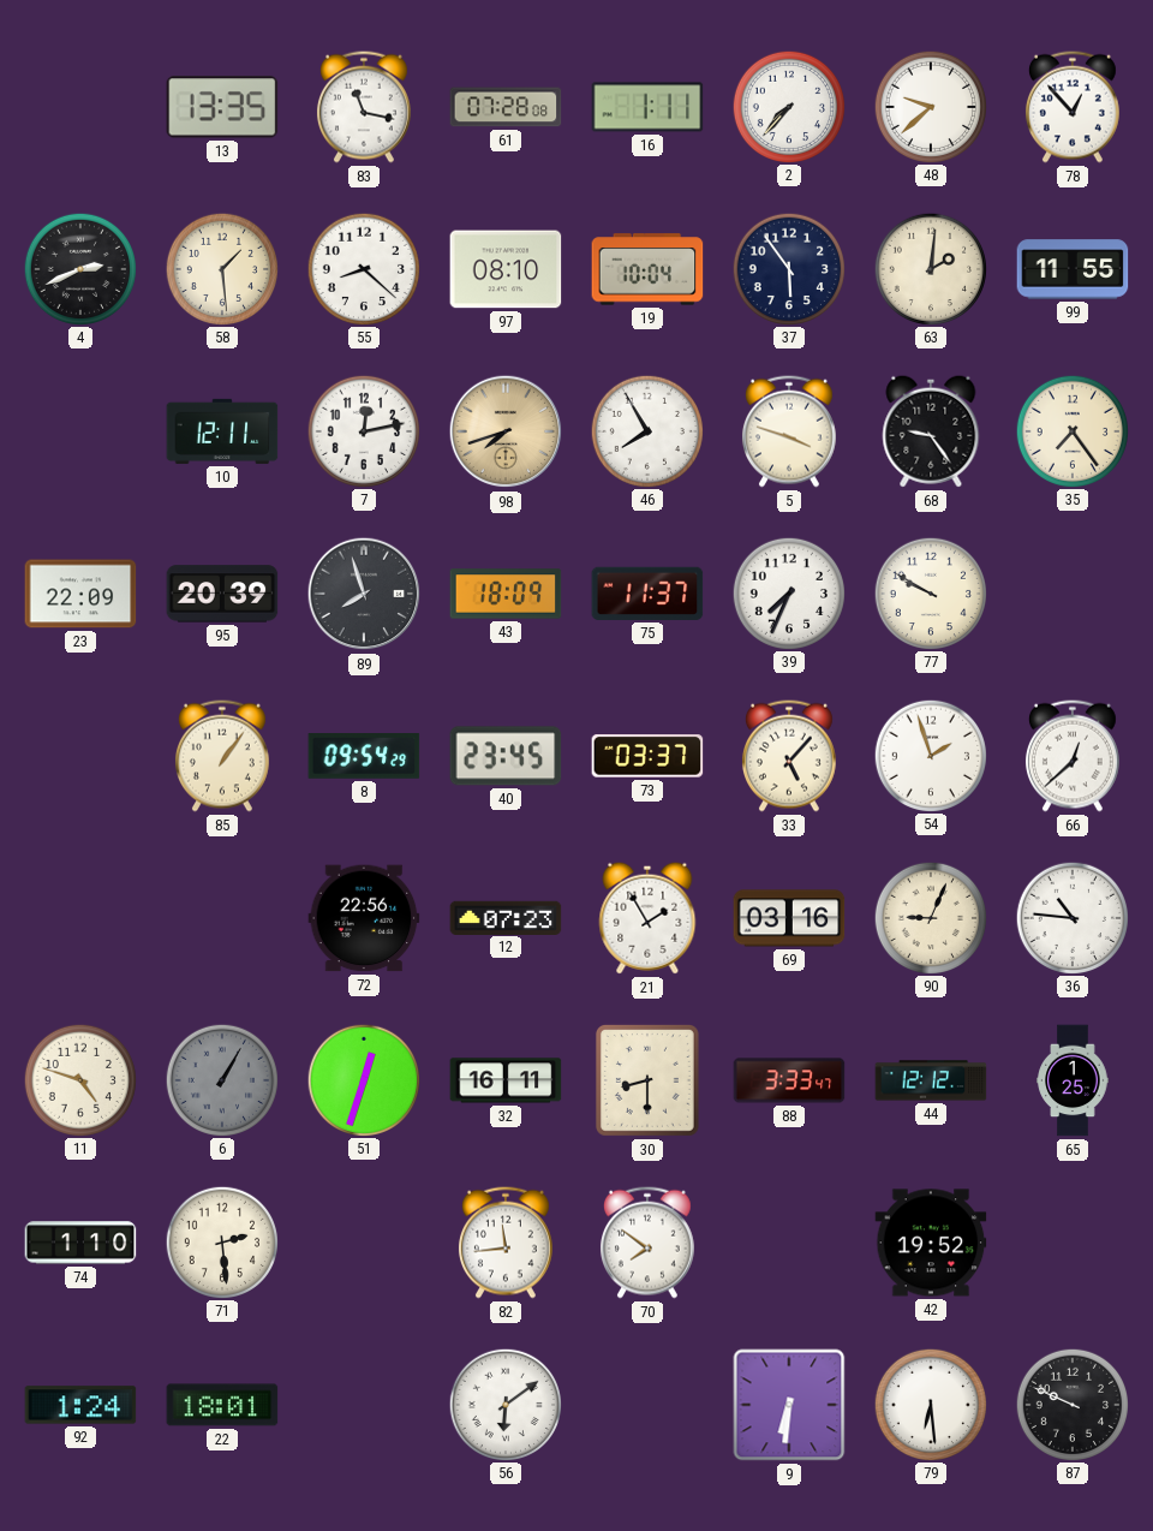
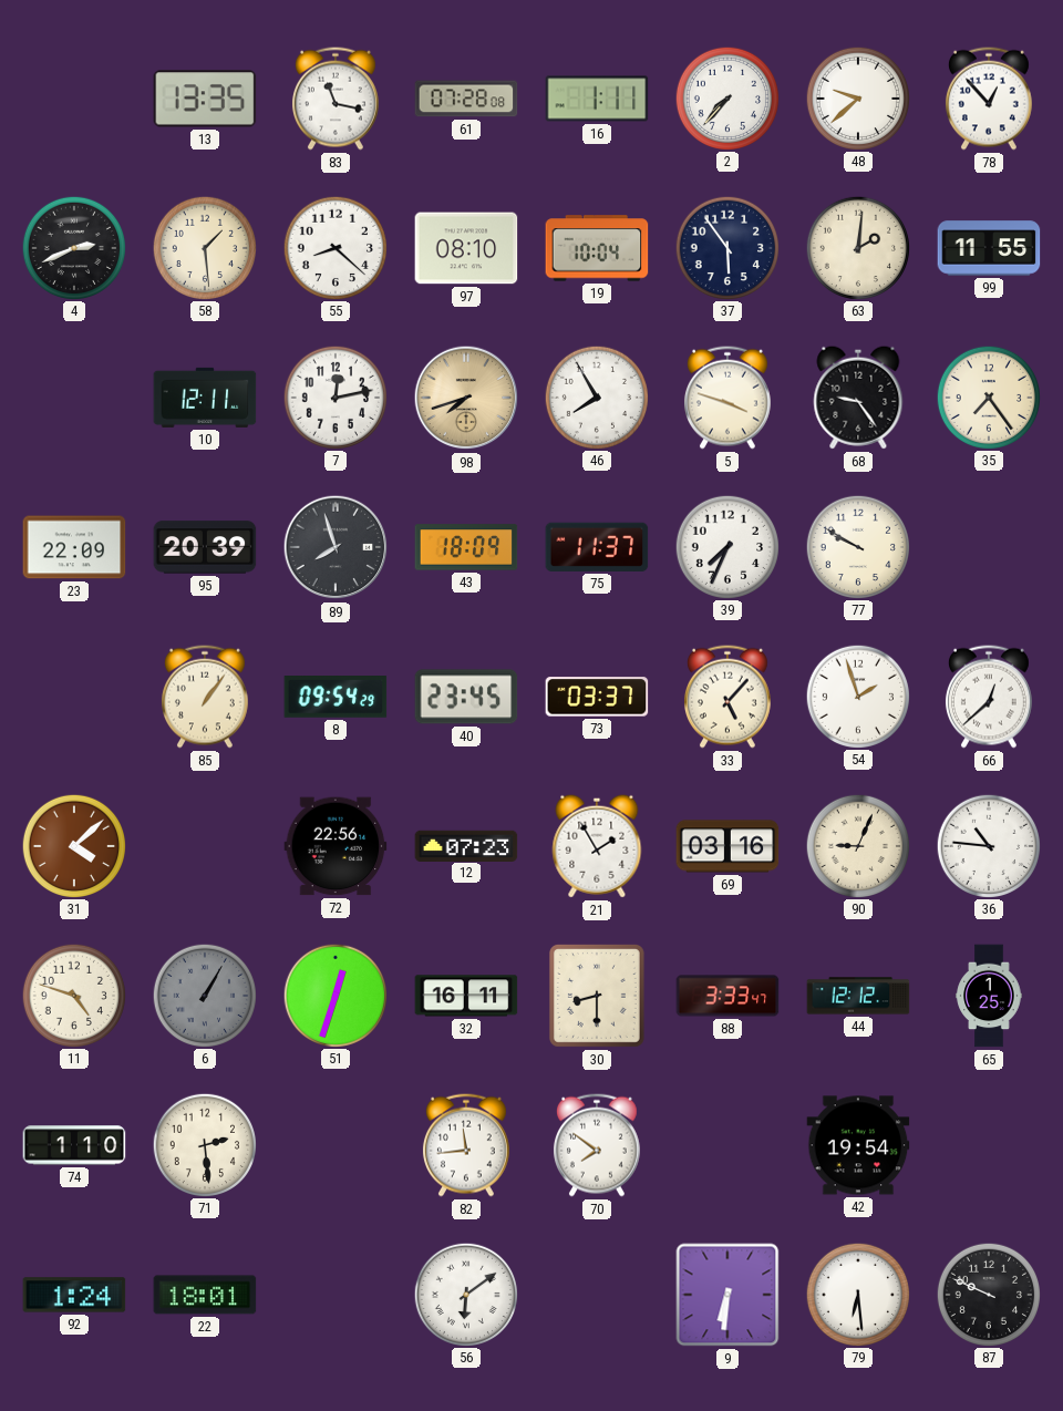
31: none -> 4:08 (73, 845)
42: 19:52 -> 19:54 (858, 1145)
